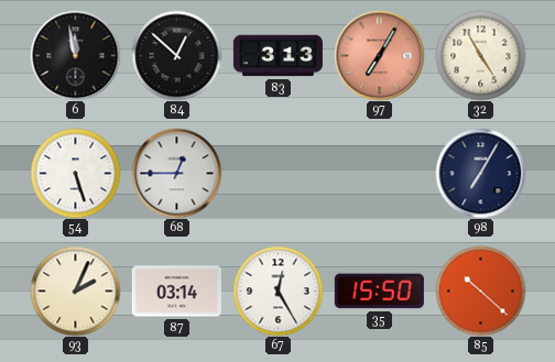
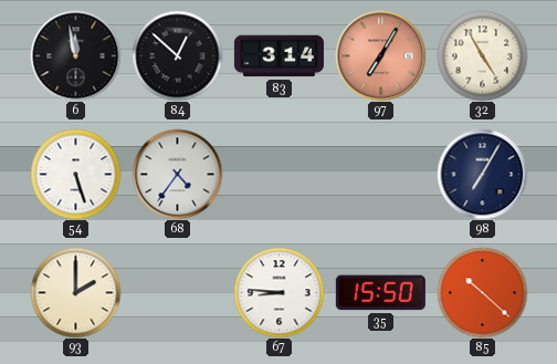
83: 3:13 -> 3:14 (278, 56)
68: 12:45 -> 4:36 (177, 174)
93: 2:04 -> 2:00 (75, 292)
87: 03:14 -> none (176, 292)
67: 12:25 -> 8:46 (278, 292)
